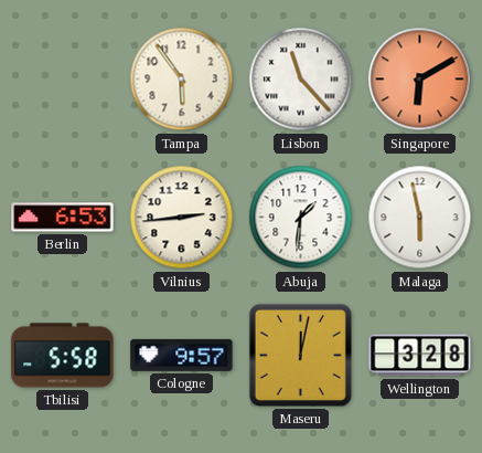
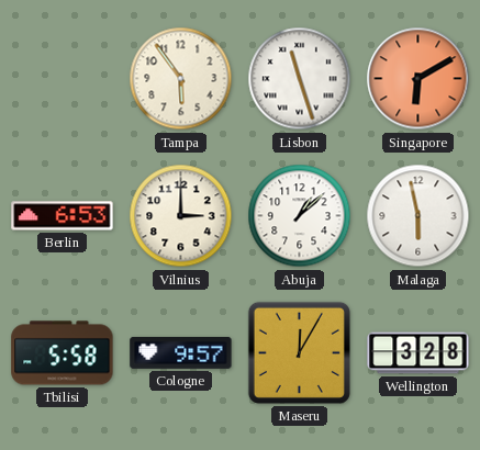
Lisbon: 11:23 -> 11:27 (300, 79)
Vilnius: 2:44 -> 3:00 (181, 216)
Abuja: 1:31 -> 1:08 (300, 216)
Maseru: 12:02 -> 12:05 (299, 352)
